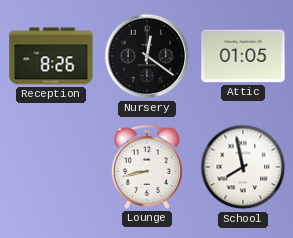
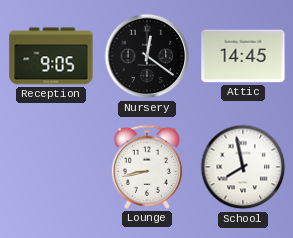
Reception: 8:26 -> 9:05 (51, 56)
Attic: 01:05 -> 14:45 (243, 56)
